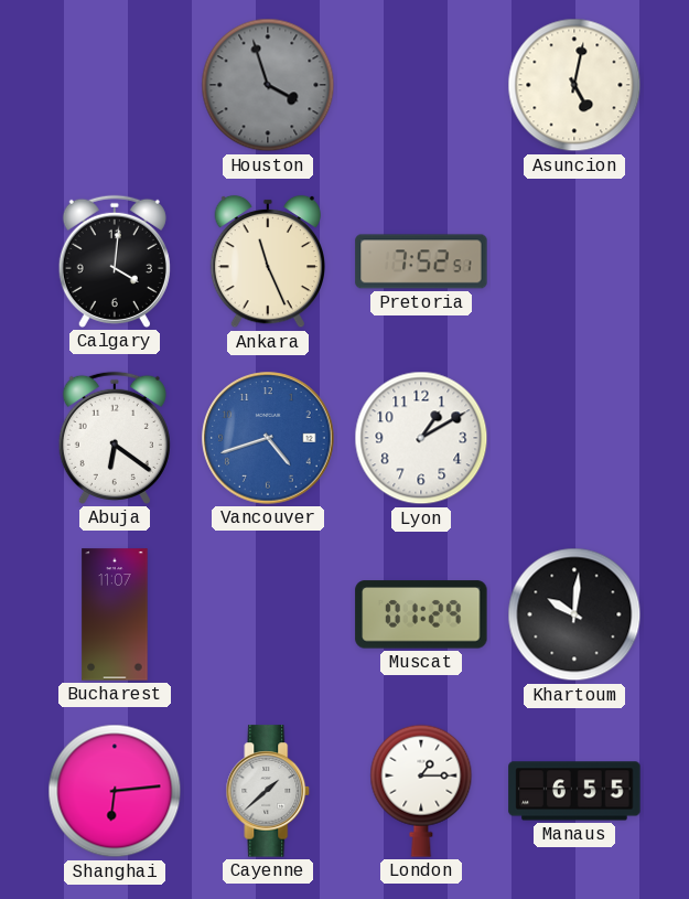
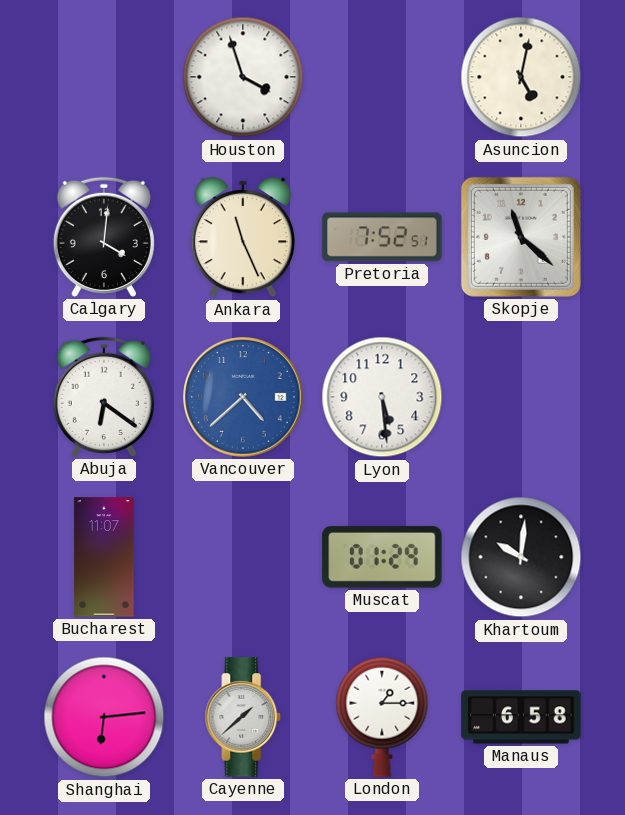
Houston dial: grey -> white (243, 77)
Skopje: none -> 11:22 (521, 237)
Vancouver: 4:42 -> 4:38 (243, 397)
Lyon: 1:10 -> 5:29 (382, 397)
Manaus: 6:55 -> 6:58 (521, 717)
